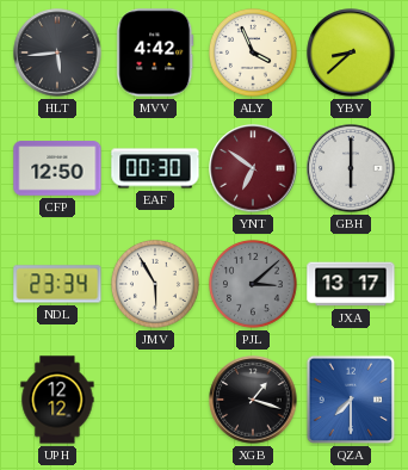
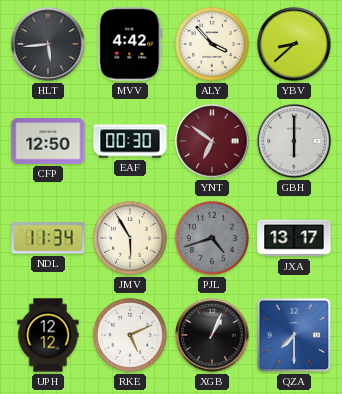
ALY: 3:56 -> 3:53 (212, 44)
NDL: 23:34 -> 11:34 (48, 238)
PJL: 3:08 -> 4:42 (212, 238)
RKE: none -> 5:11 (130, 335)
XGB: 1:18 -> 1:04 (212, 335)
